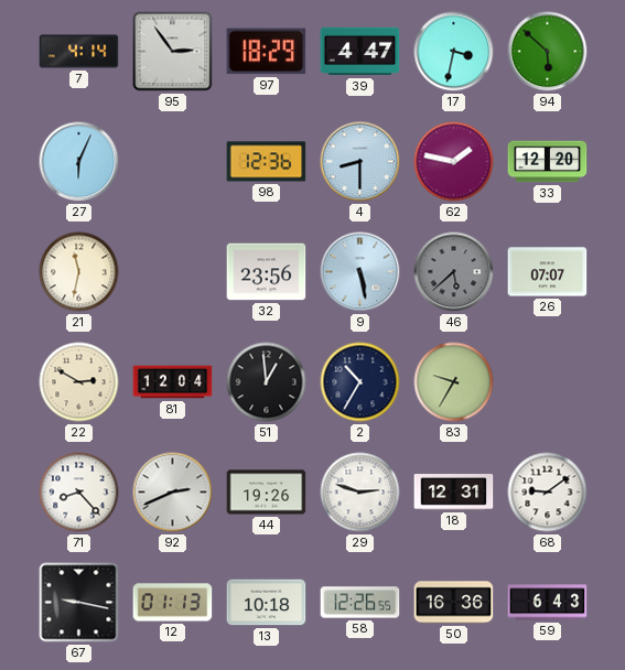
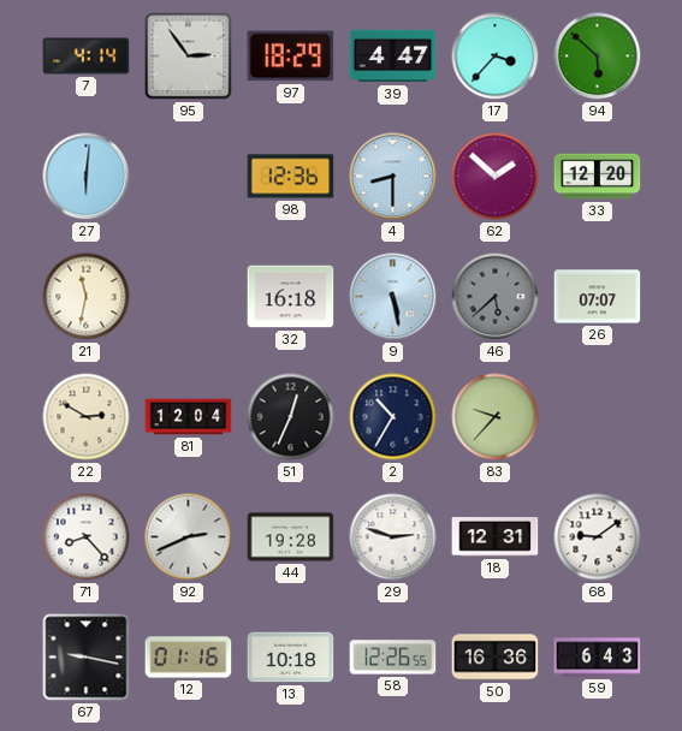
17: 3:32 -> 3:37 (496, 57)
27: 6:04 -> 6:01 (87, 177)
62: 1:47 -> 1:52 (496, 177)
32: 23:56 -> 16:18 (291, 297)
51: 12:59 -> 12:34 (291, 417)
83: 9:35 -> 9:37 (496, 417)
44: 19:26 -> 19:28 (291, 537)
12: 01:13 -> 01:16 (189, 658)
